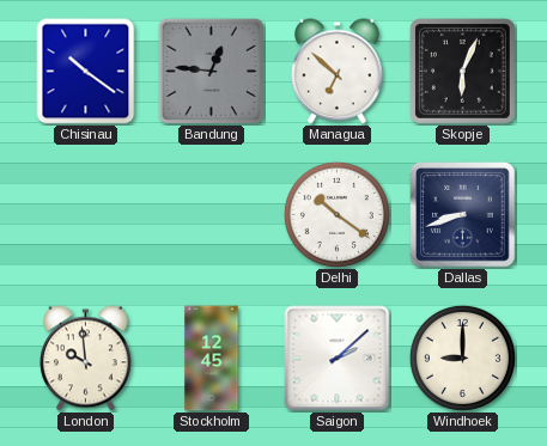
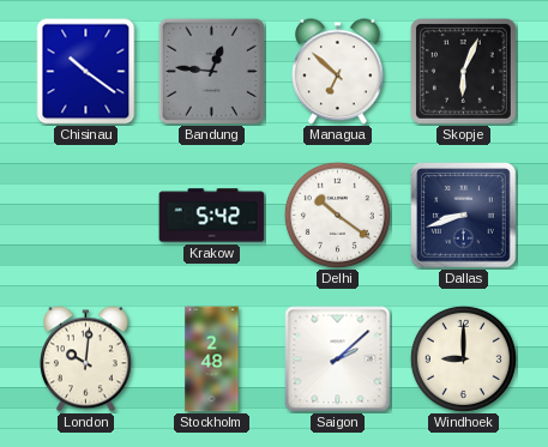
Krakow: none -> 5:42 (212, 216)
London: 9:59 -> 10:01 (86, 360)
Stockholm: 12:45 -> 2:48 (212, 360)
